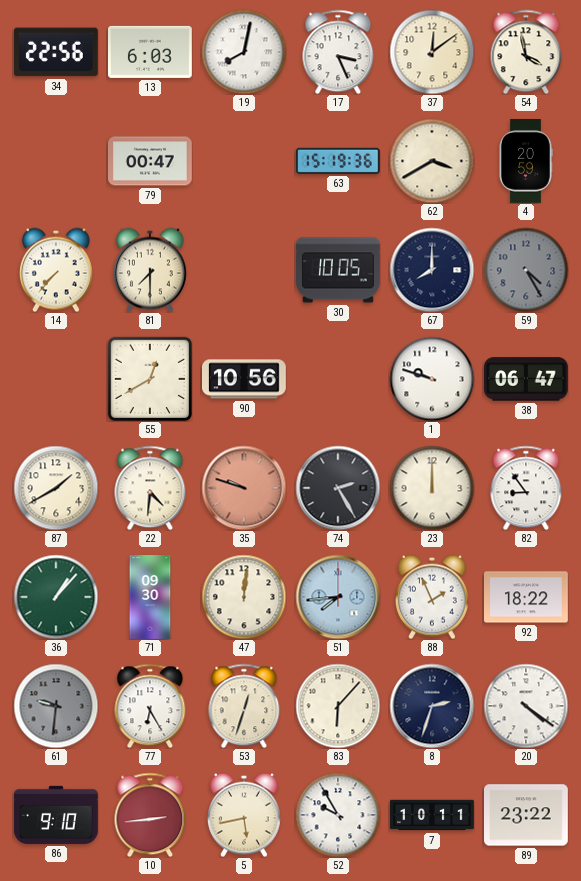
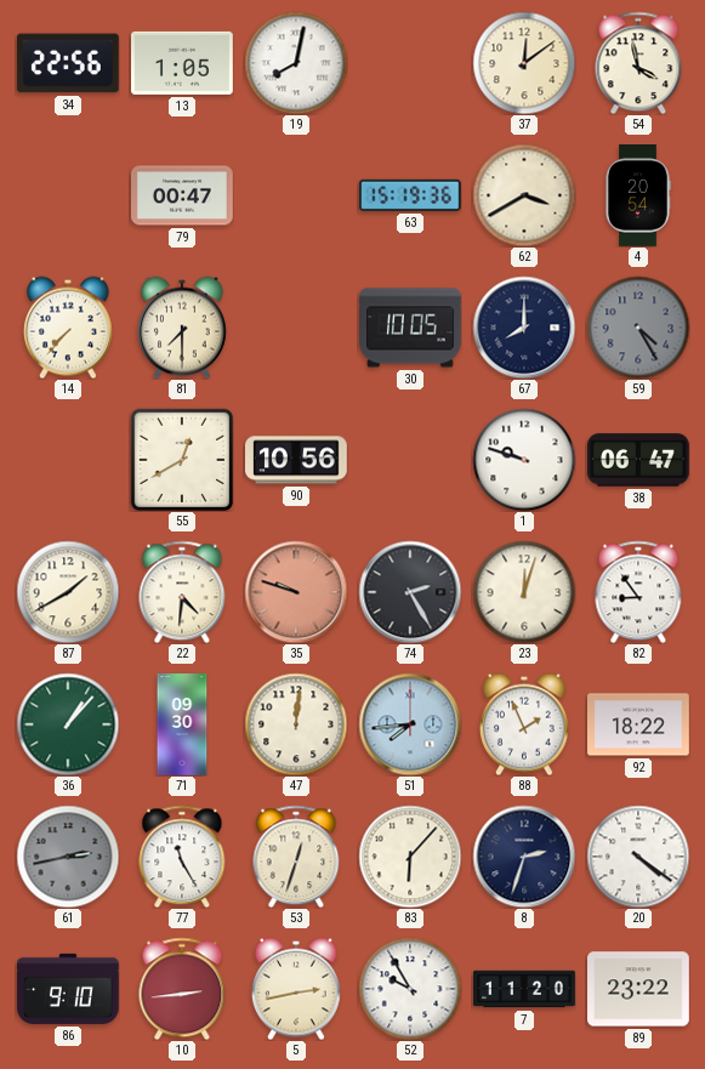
13: 6:03 -> 1:05 (183, 63)
17: 3:26 -> none (338, 52)
4: 20:59 -> 20:54 (638, 197)
23: 12:00 -> 12:03 (524, 592)
61: 9:31 -> 2:43 (68, 857)
77: 6:25 -> 11:25 (182, 857)
5: 5:43 -> 2:43 (296, 989)
7: 10:11 -> 11:20 (524, 989)
